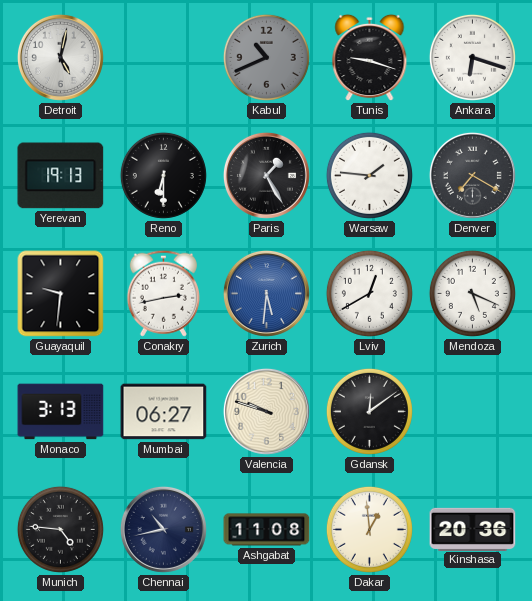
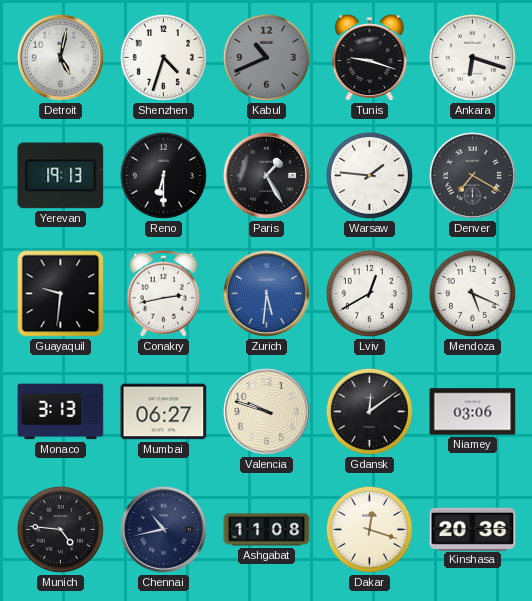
Shenzhen: none -> 4:33 (163, 57)
Niamey: none -> 03:06 (473, 412)
Dakar: 12:59 -> 12:18 (369, 529)
